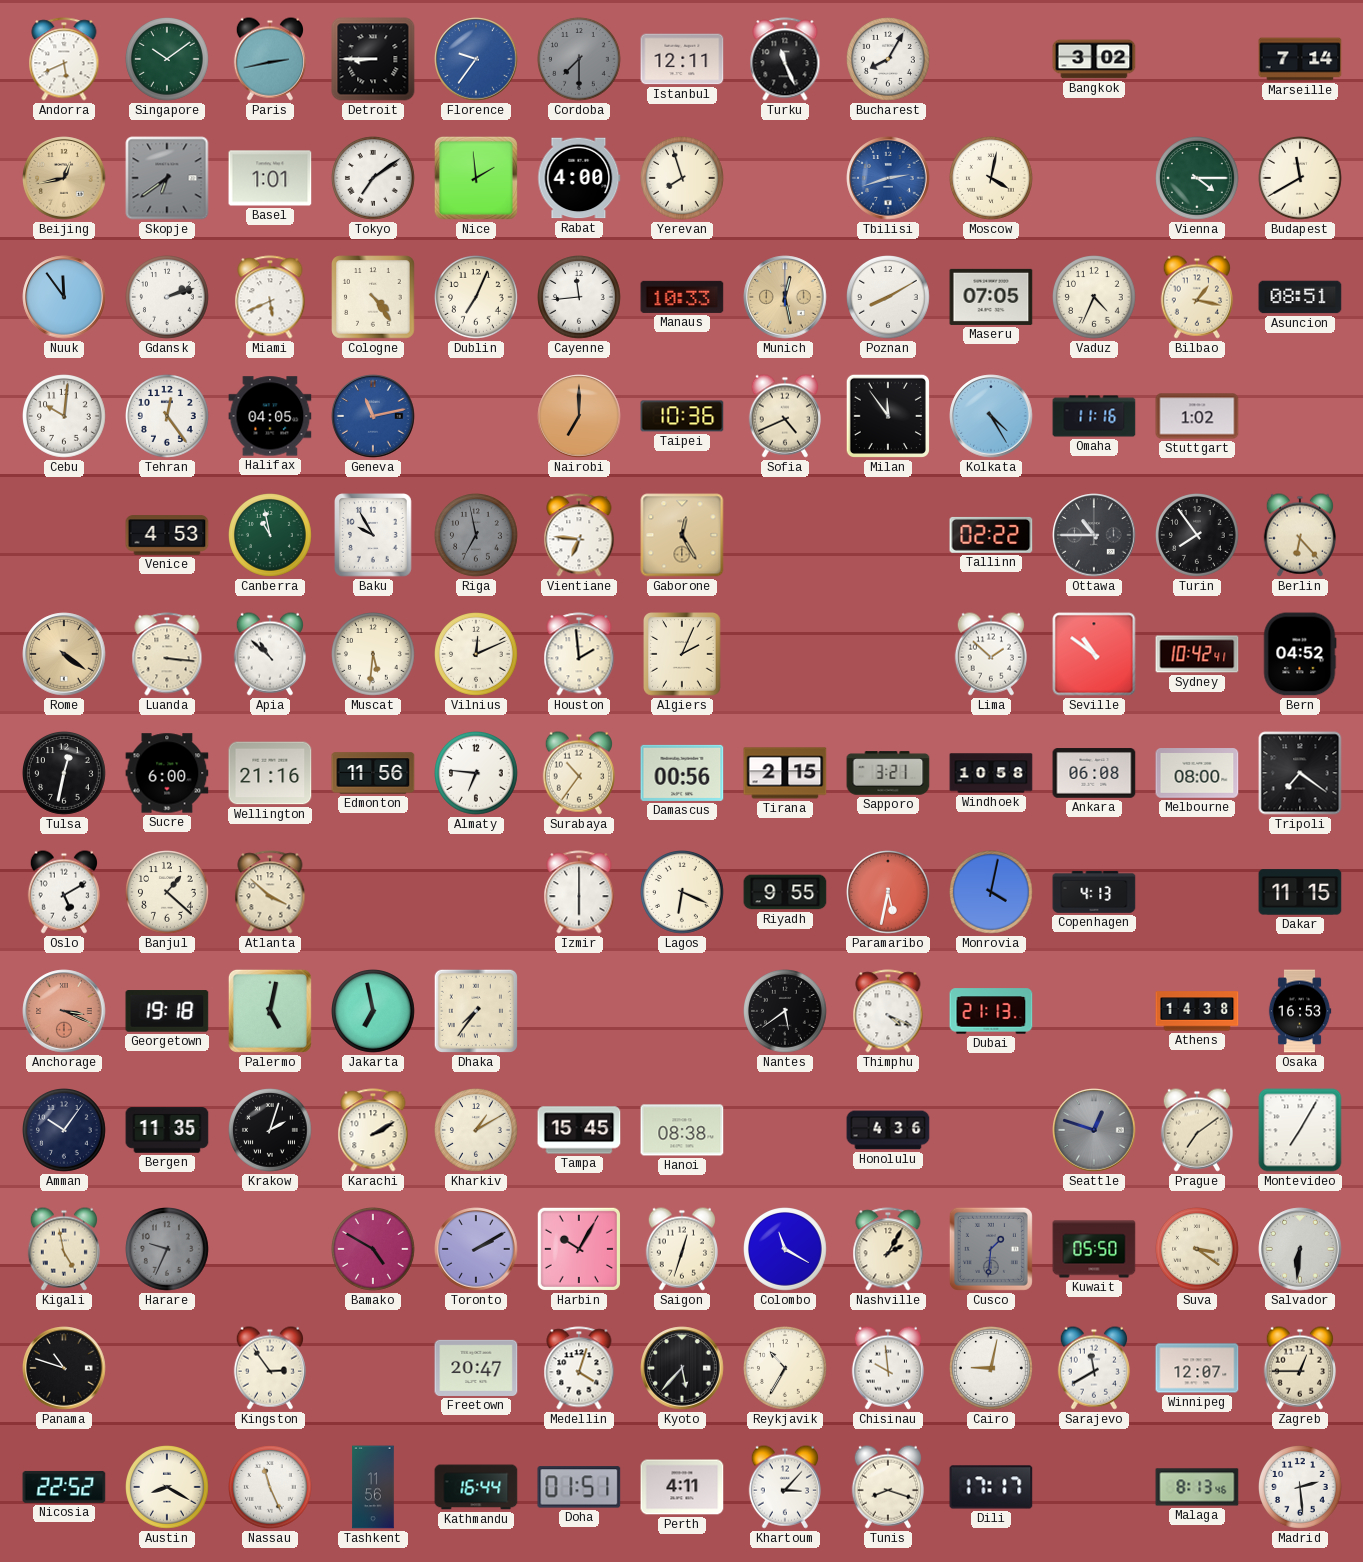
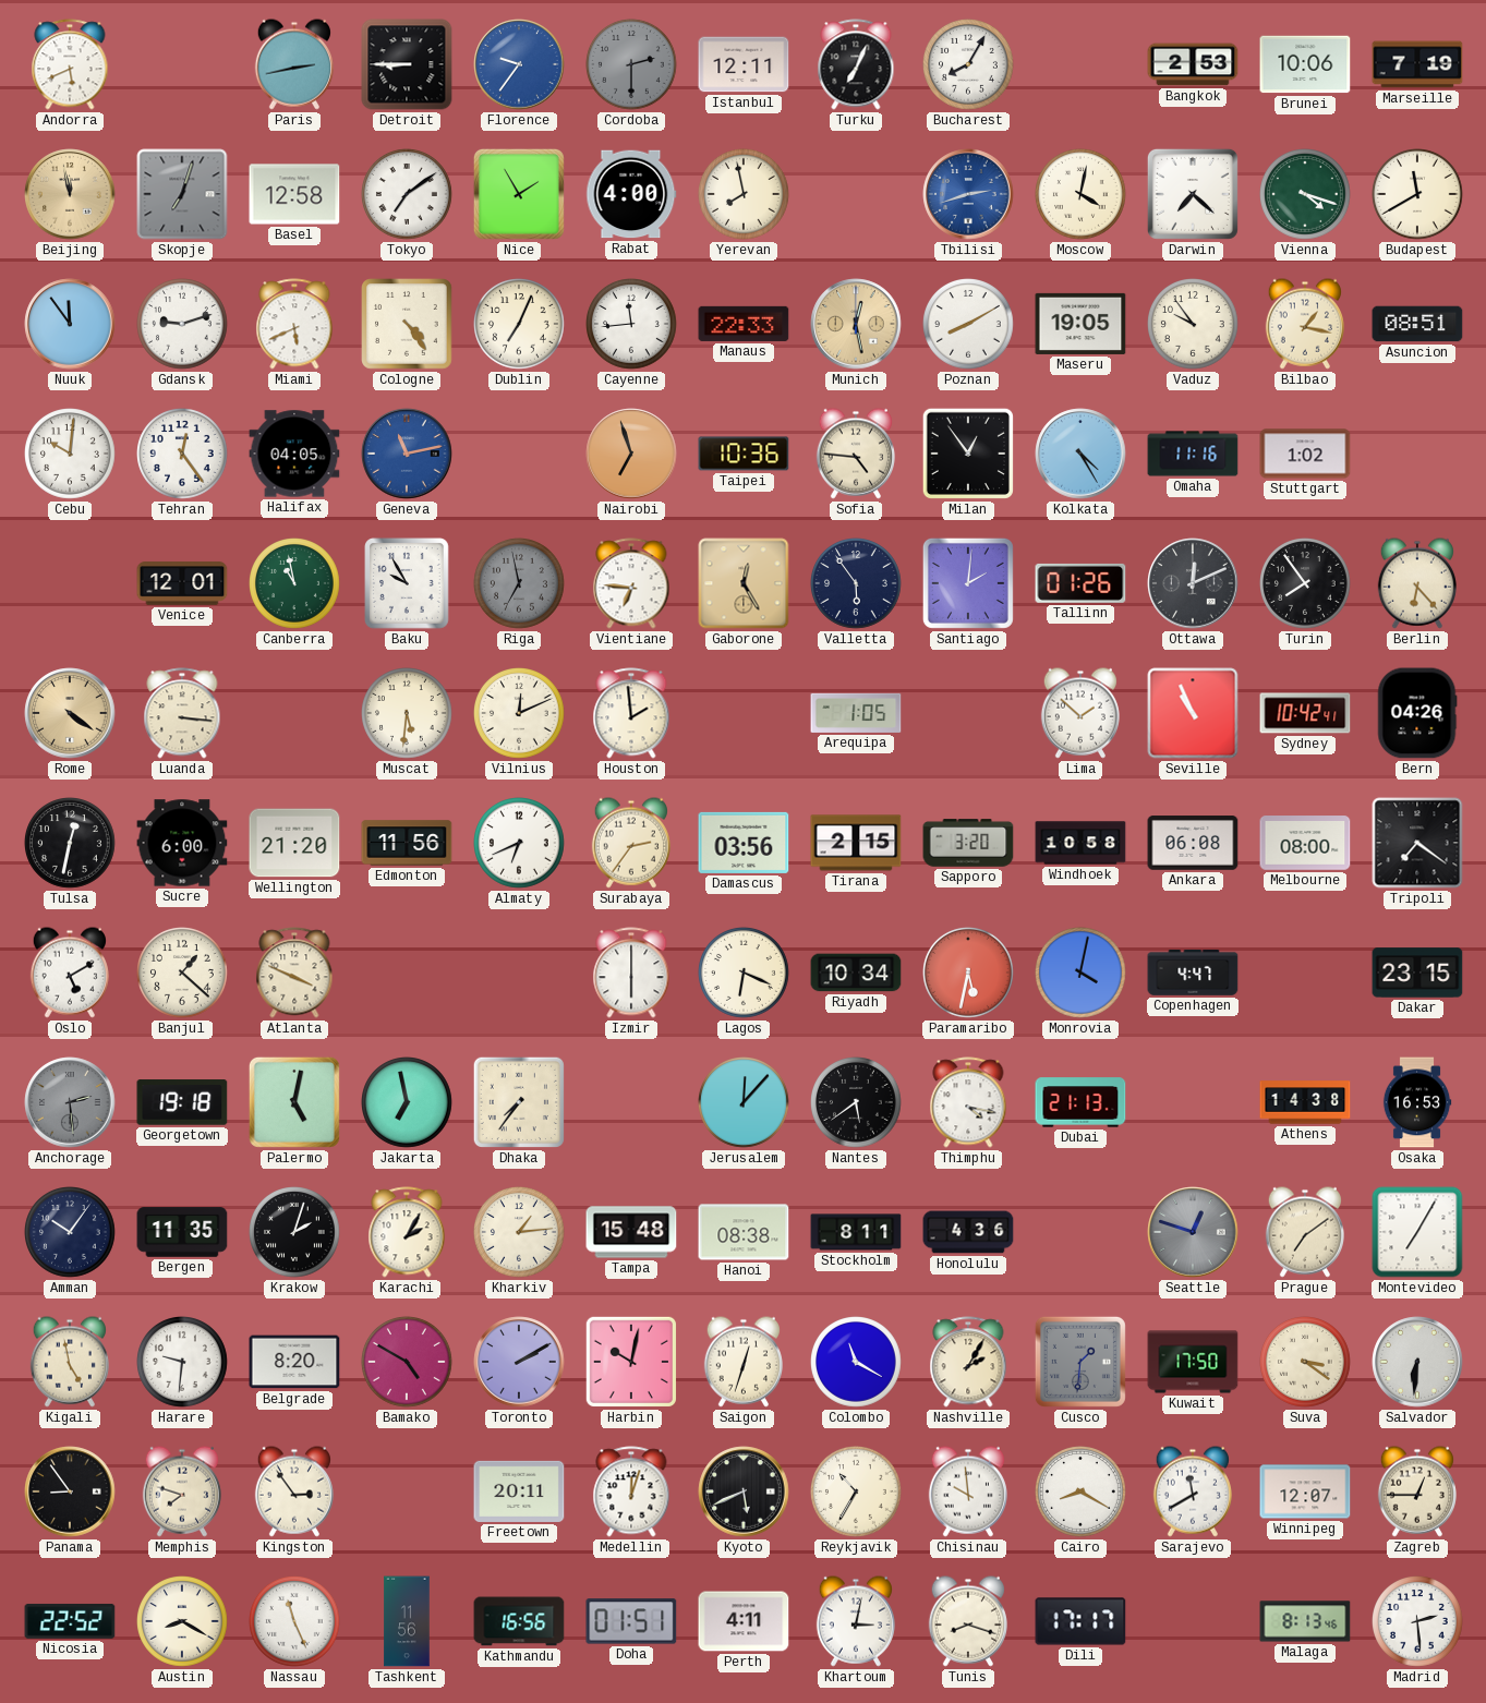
Singapore: 10:09 -> none (168, 60)
Cordoba: 7:30 -> 2:30 (632, 65)
Turku: 11:26 -> 7:04 (856, 64)
Bangkok: 3:02 -> 2:53 (1193, 64)
Brunei: none -> 10:06 (1305, 64)
Marseille: 7:14 -> 7:19 (1417, 64)
Beijing: 12:43 -> 11:58 (70, 194)
Skopje: 6:39 -> 7:03 (182, 194)
Basel: 1:01 -> 12:58 (294, 194)
Nice: 1:59 -> 1:55 (519, 194)
Yerevan: 7:57 -> 7:58 (745, 195)
Darwin: none -> 7:22 (1193, 194)
Vienna: 4:15 -> 4:18 (1306, 195)
Gdansk: 2:12 -> 9:12 (183, 325)
Manaus: 10:33 -> 22:33 (744, 324)
Maseru: 07:05 -> 19:05 (1080, 324)
Vaduz: 4:34 -> 9:54 (1194, 325)
Nairobi: 7:00 -> 6:57 (631, 454)
Sofia: 4:41 -> 4:46 (856, 454)
Milan: 11:54 -> 12:54 (968, 454)
Venice: 4:53 -> 12:01 (182, 583)
Valletta: none -> 5:54 (857, 584)
Santiago: none -> 2:01 (968, 583)
Tallinn: 02:22 -> 01:26 (1080, 583)
Ottawa: 10:45 -> 12:11 (1193, 583)
Apia: 10:52 -> none (270, 654)
Algiers: 2:04 -> none (683, 655)
Arequipa: none -> 1:05 (856, 713)
Seville: 10:51 -> 10:56 (1193, 713)
Bern: 04:52 -> 04:26 (1417, 713)
Wellington: 21:16 -> 21:20 (294, 843)
Almaty: 6:46 -> 6:41 (520, 844)
Surabaya: 10:36 -> 2:36 (631, 843)
Damascus: 00:56 -> 03:56 (744, 843)
Sapporo: 3:21 -> 3:20 (968, 843)
Atlanta: 3:52 -> 3:49 (294, 973)
Riyadh: 9:55 -> 10:34 (856, 973)
Copenhagen: 4:13 -> 4:47 (1193, 973)
Dakar: 11:15 -> 23:15 (1417, 973)
Anchorage: 3:19 -> 2:29 (70, 1102)
Anchorage dial: salmon -> grey (70, 1102)
Jerusalem: none -> 12:07 (745, 1103)
Thimphu: 4:19 -> 4:17 (968, 1102)
Karachi: 2:10 -> 2:05 (407, 1232)
Kharkiv: 1:10 -> 1:14 (520, 1233)
Tampa: 15:45 -> 15:48 (631, 1232)
Stockholm: none -> 8:11 (856, 1232)
Harare: 9:34 -> 9:31 (183, 1363)
Harare dial: grey -> white (183, 1363)
Belgrade: none -> 8:20 (294, 1362)
Harbin: 10:05 -> 10:02 (631, 1362)
Kuwait: 05:50 -> 17:50 (1193, 1362)
Panama: 10:48 -> 8:54 (70, 1491)
Memphis: none -> 7:48 (182, 1491)
Freetown: 20:47 -> 20:11 (519, 1491)
Medellin: 4:03 -> 12:03 (631, 1491)
Kyoto: 5:37 -> 5:41 (744, 1491)
Cairo: 9:02 -> 8:20 (1082, 1493)
Kathmandu: 16:44 -> 16:56 (519, 1621)
Khartoum: 3:07 -> 3:02 (856, 1621)
